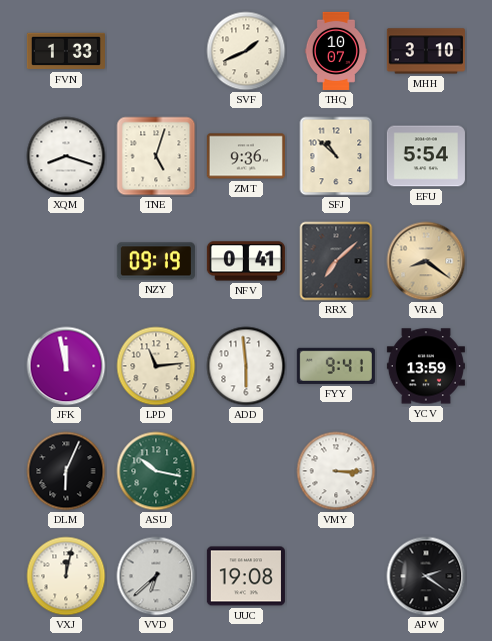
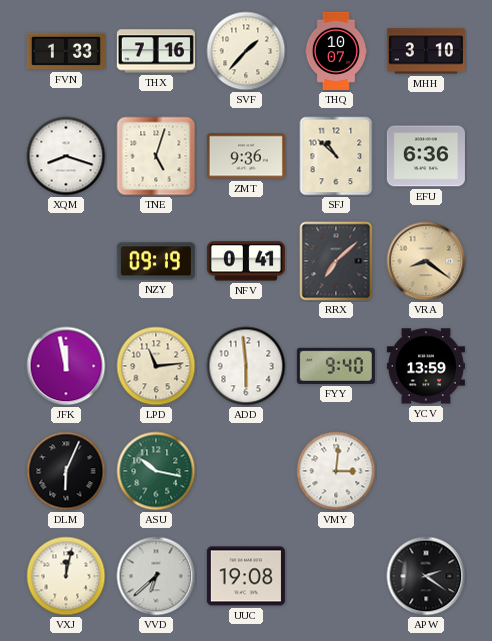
THX: none -> 7:16 (156, 51)
SVF: 1:41 -> 1:37 (246, 51)
EFU: 5:54 -> 6:36 (426, 156)
FYY: 9:41 -> 9:40 (336, 366)
VMY: 3:15 -> 3:01 (336, 471)
